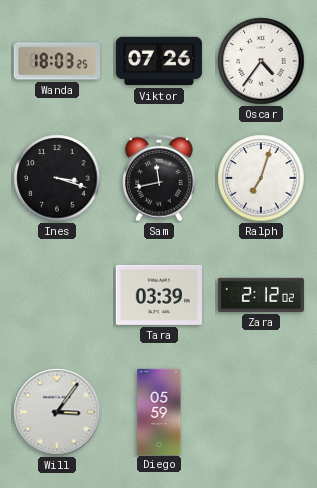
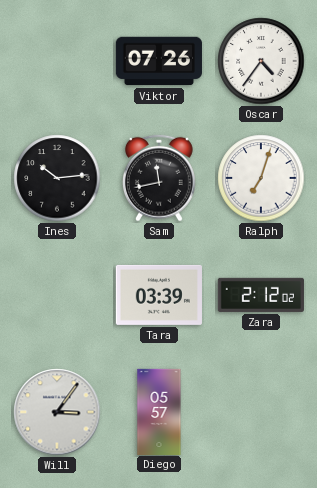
Wanda: 18:03 -> none (56, 61)
Ines: 3:18 -> 10:14 (57, 178)
Diego: 05:59 -> 05:57 (159, 411)
